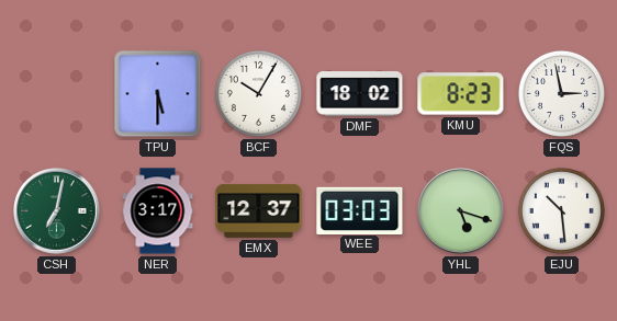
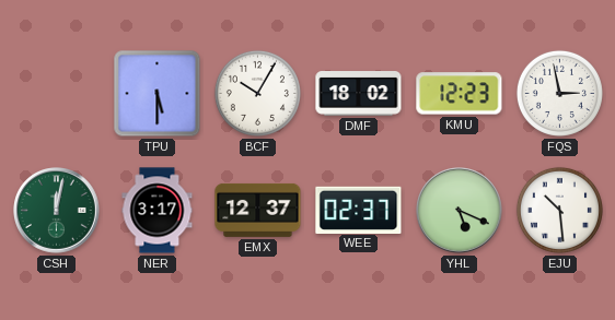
KMU: 8:23 -> 12:23 (460, 94)
CSH: 7:02 -> 12:02 (57, 211)
WEE: 03:03 -> 02:37 (359, 210)
YHL: 5:18 -> 5:19 (460, 211)
